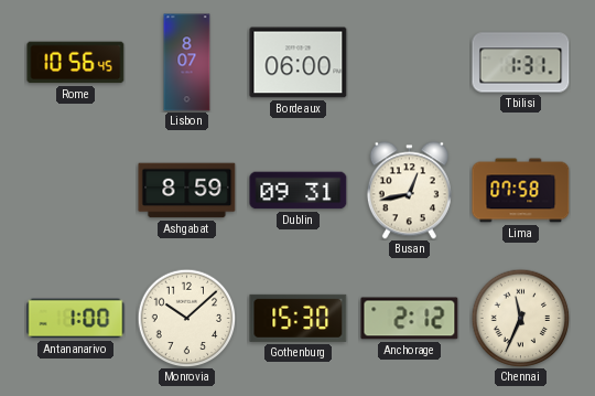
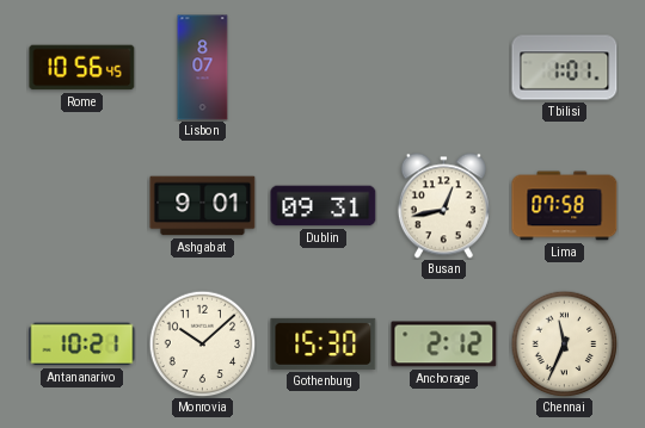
Bordeaux: 06:00 -> none (299, 63)
Tbilisi: 1:31 -> 1:01 (565, 68)
Ashgabat: 8:59 -> 9:01 (203, 206)
Antananarivo: 1:00 -> 10:21 (82, 345)
